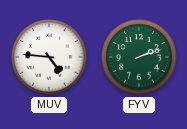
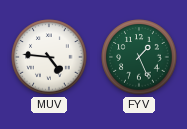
FYV: 2:12 -> 1:26 (139, 57)
